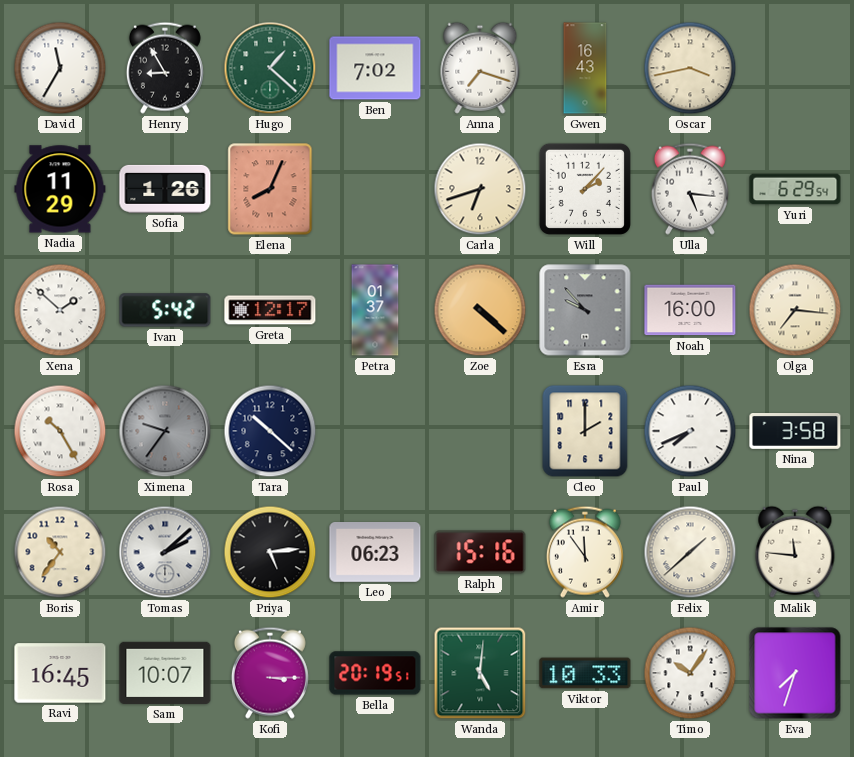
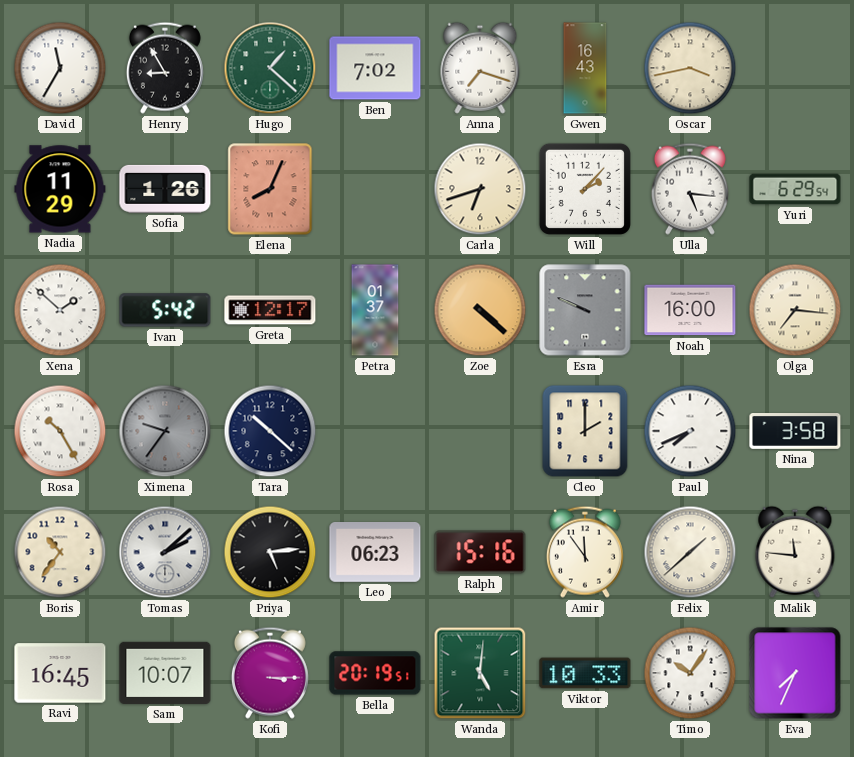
Esra: 9:53 -> 9:49 (585, 310)
Eva: 7:33 -> 7:34 (795, 673)
